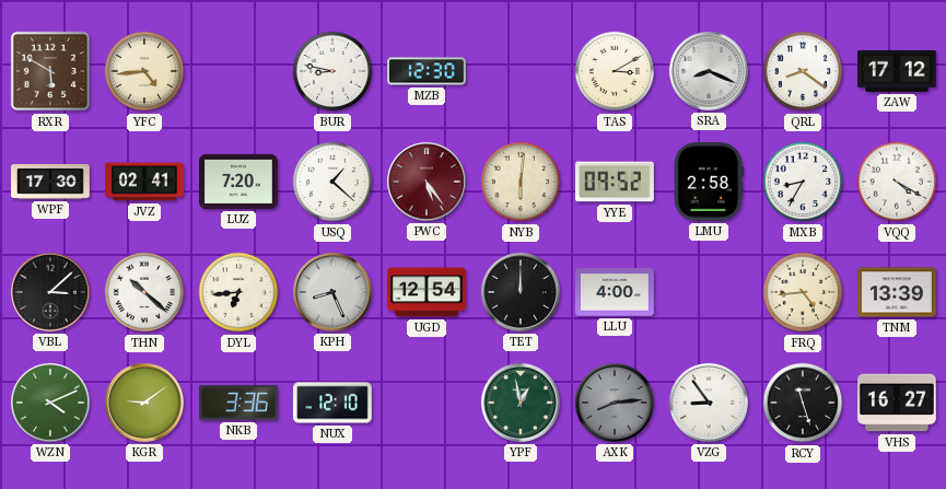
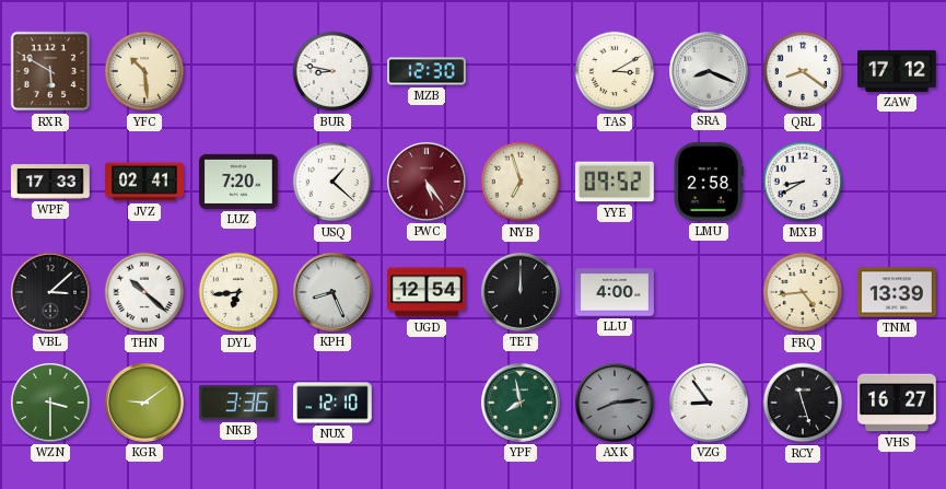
YFC: 4:44 -> 10:29 (144, 71)
WPF: 17:30 -> 17:33 (50, 183)
NYB: 6:01 -> 6:57 (521, 182)
MXB: 8:35 -> 8:40 (803, 182)
VQQ: 4:20 -> none (897, 182)
WZN: 4:11 -> 3:30 (50, 403)
YPF: 12:58 -> 7:58 (521, 403)
